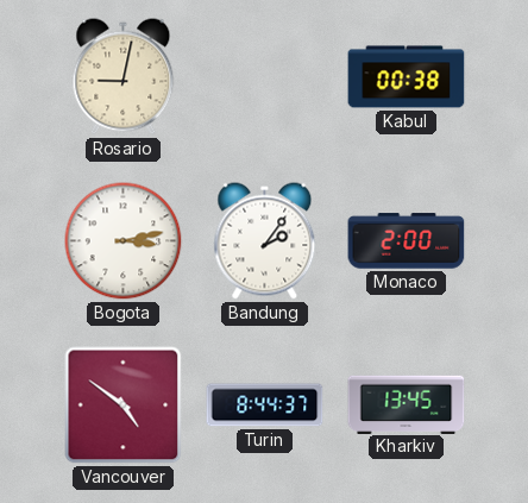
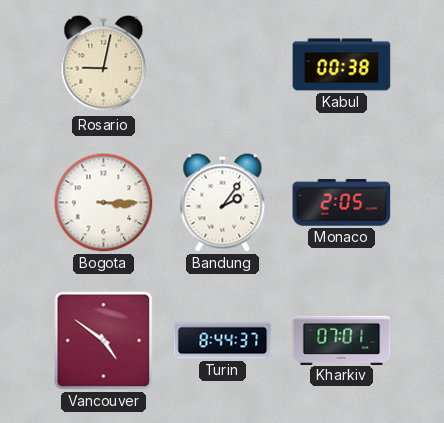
Bogota: 3:13 -> 3:15 (104, 203)
Monaco: 2:00 -> 2:05 (342, 203)
Kharkiv: 13:45 -> 07:01 (342, 340)
